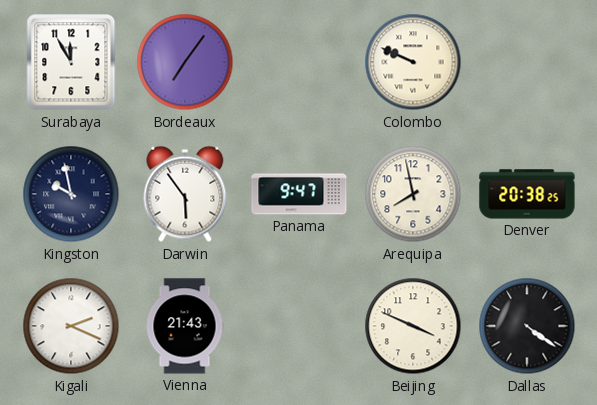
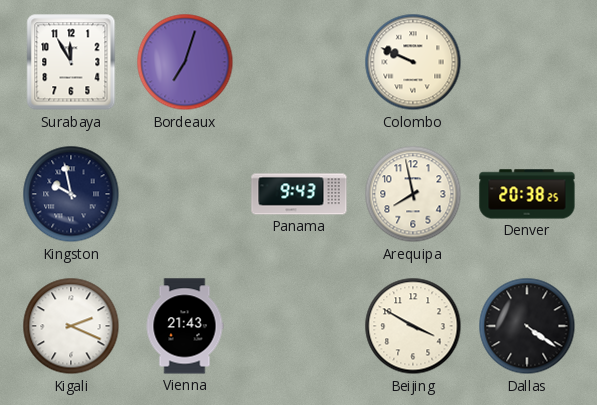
Bordeaux: 7:06 -> 7:03 (185, 62)
Darwin: 5:54 -> none (185, 194)
Panama: 9:47 -> 9:43 (299, 194)
Beijing: 3:49 -> 3:50 (413, 326)
